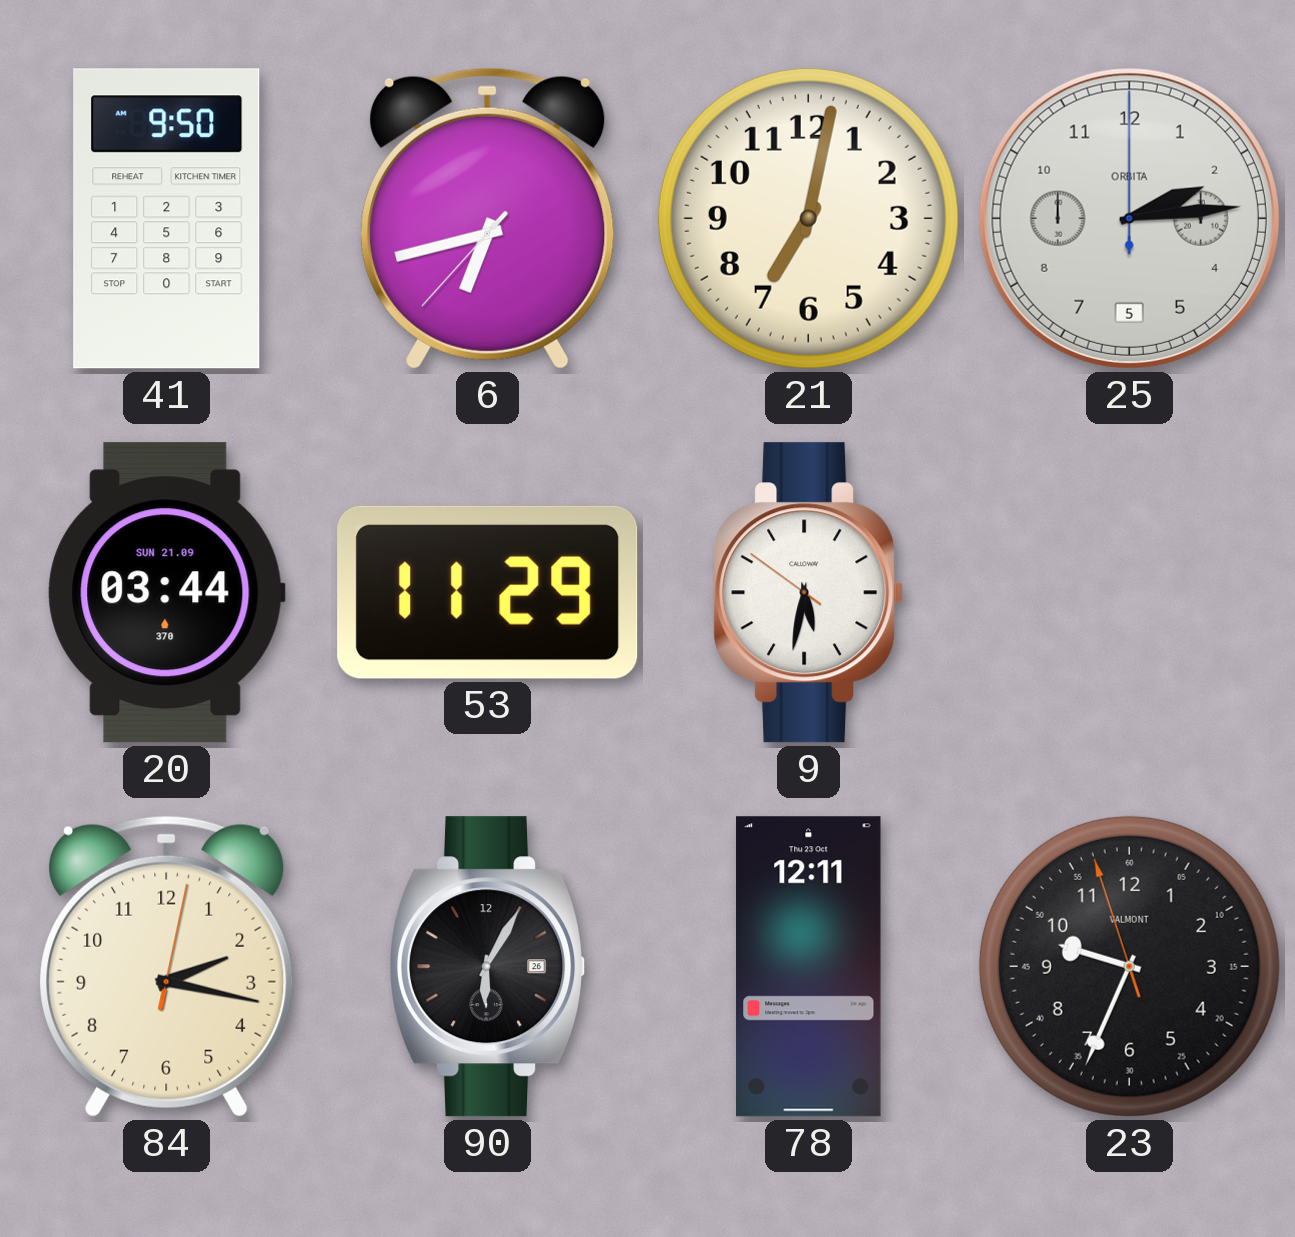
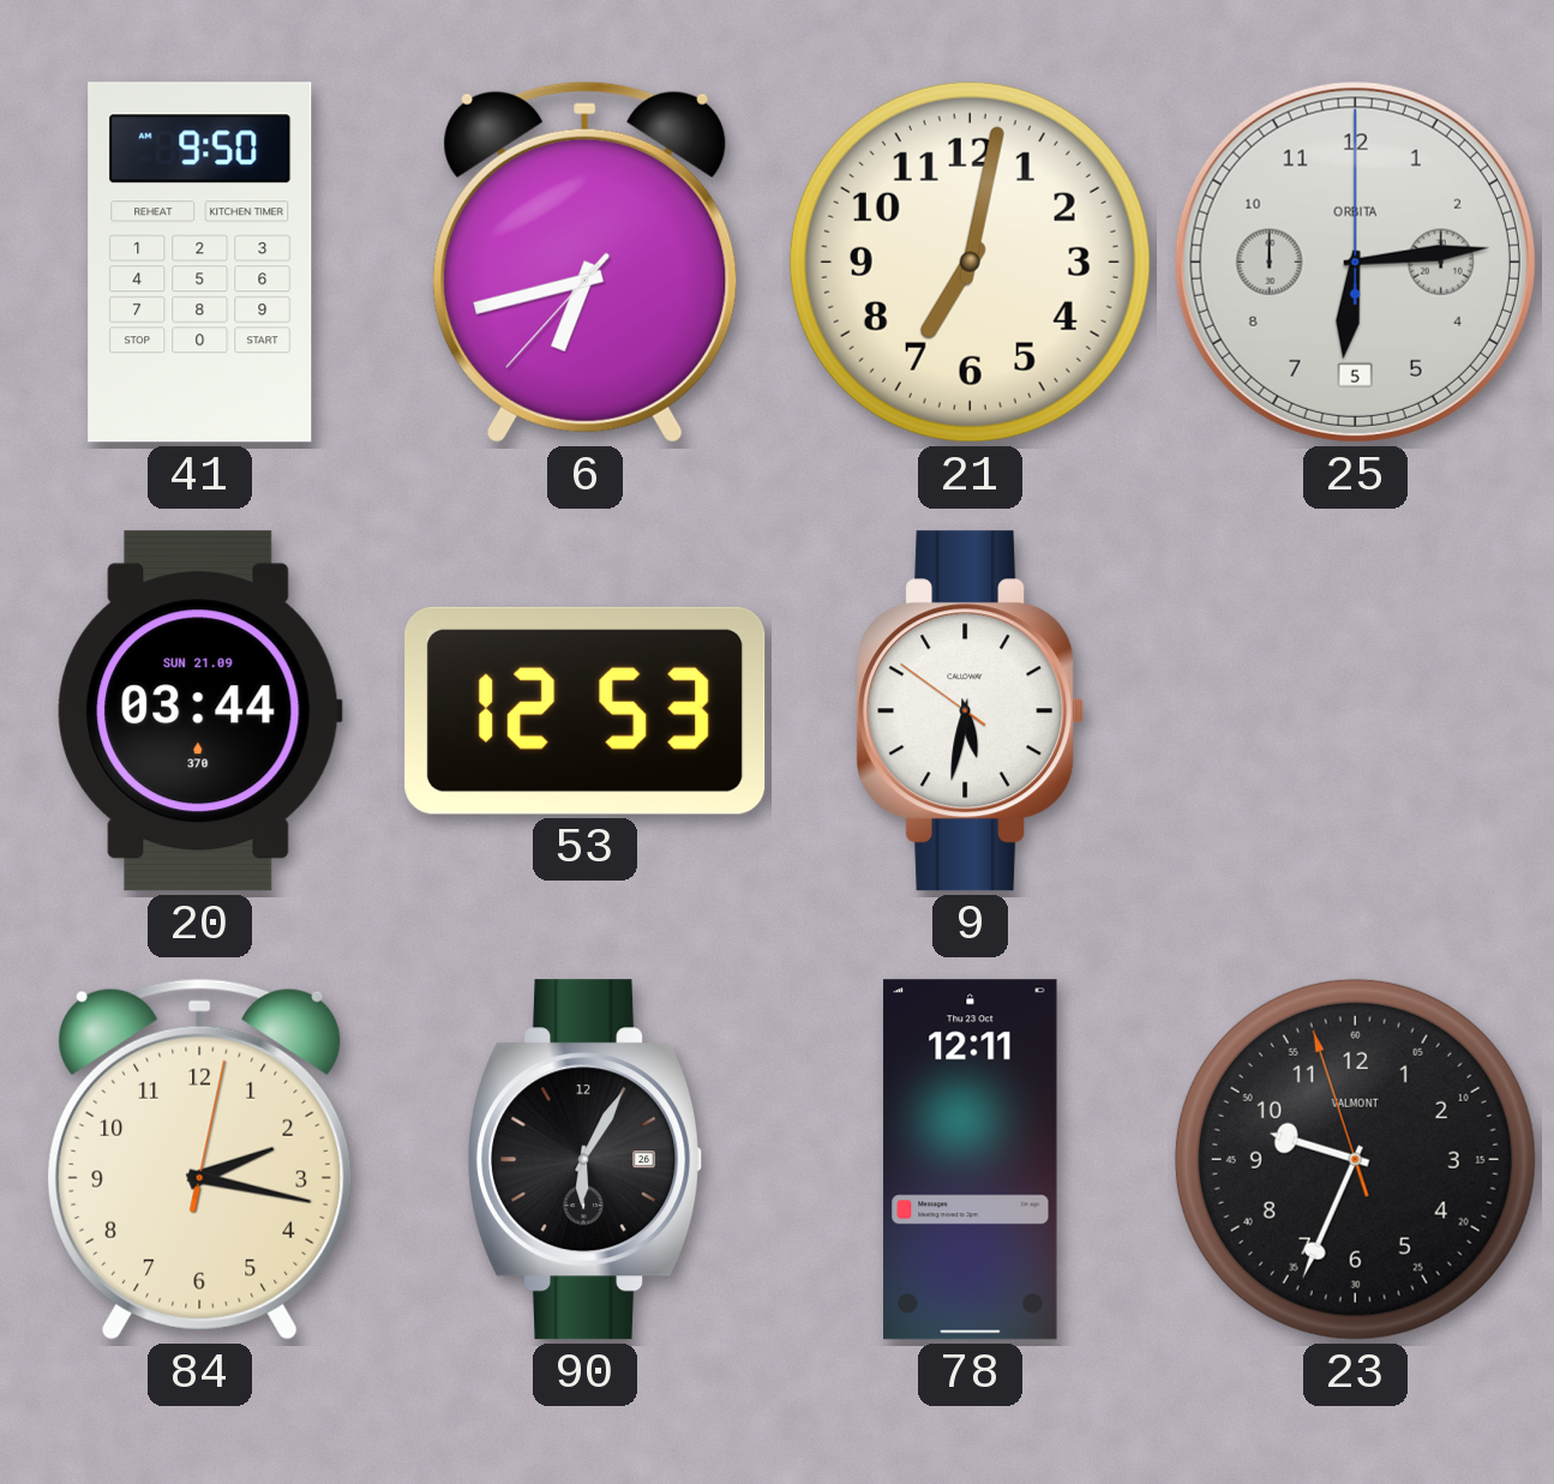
25: 2:14 -> 6:14 (1355, 262)
53: 11:29 -> 12:53 (586, 710)
